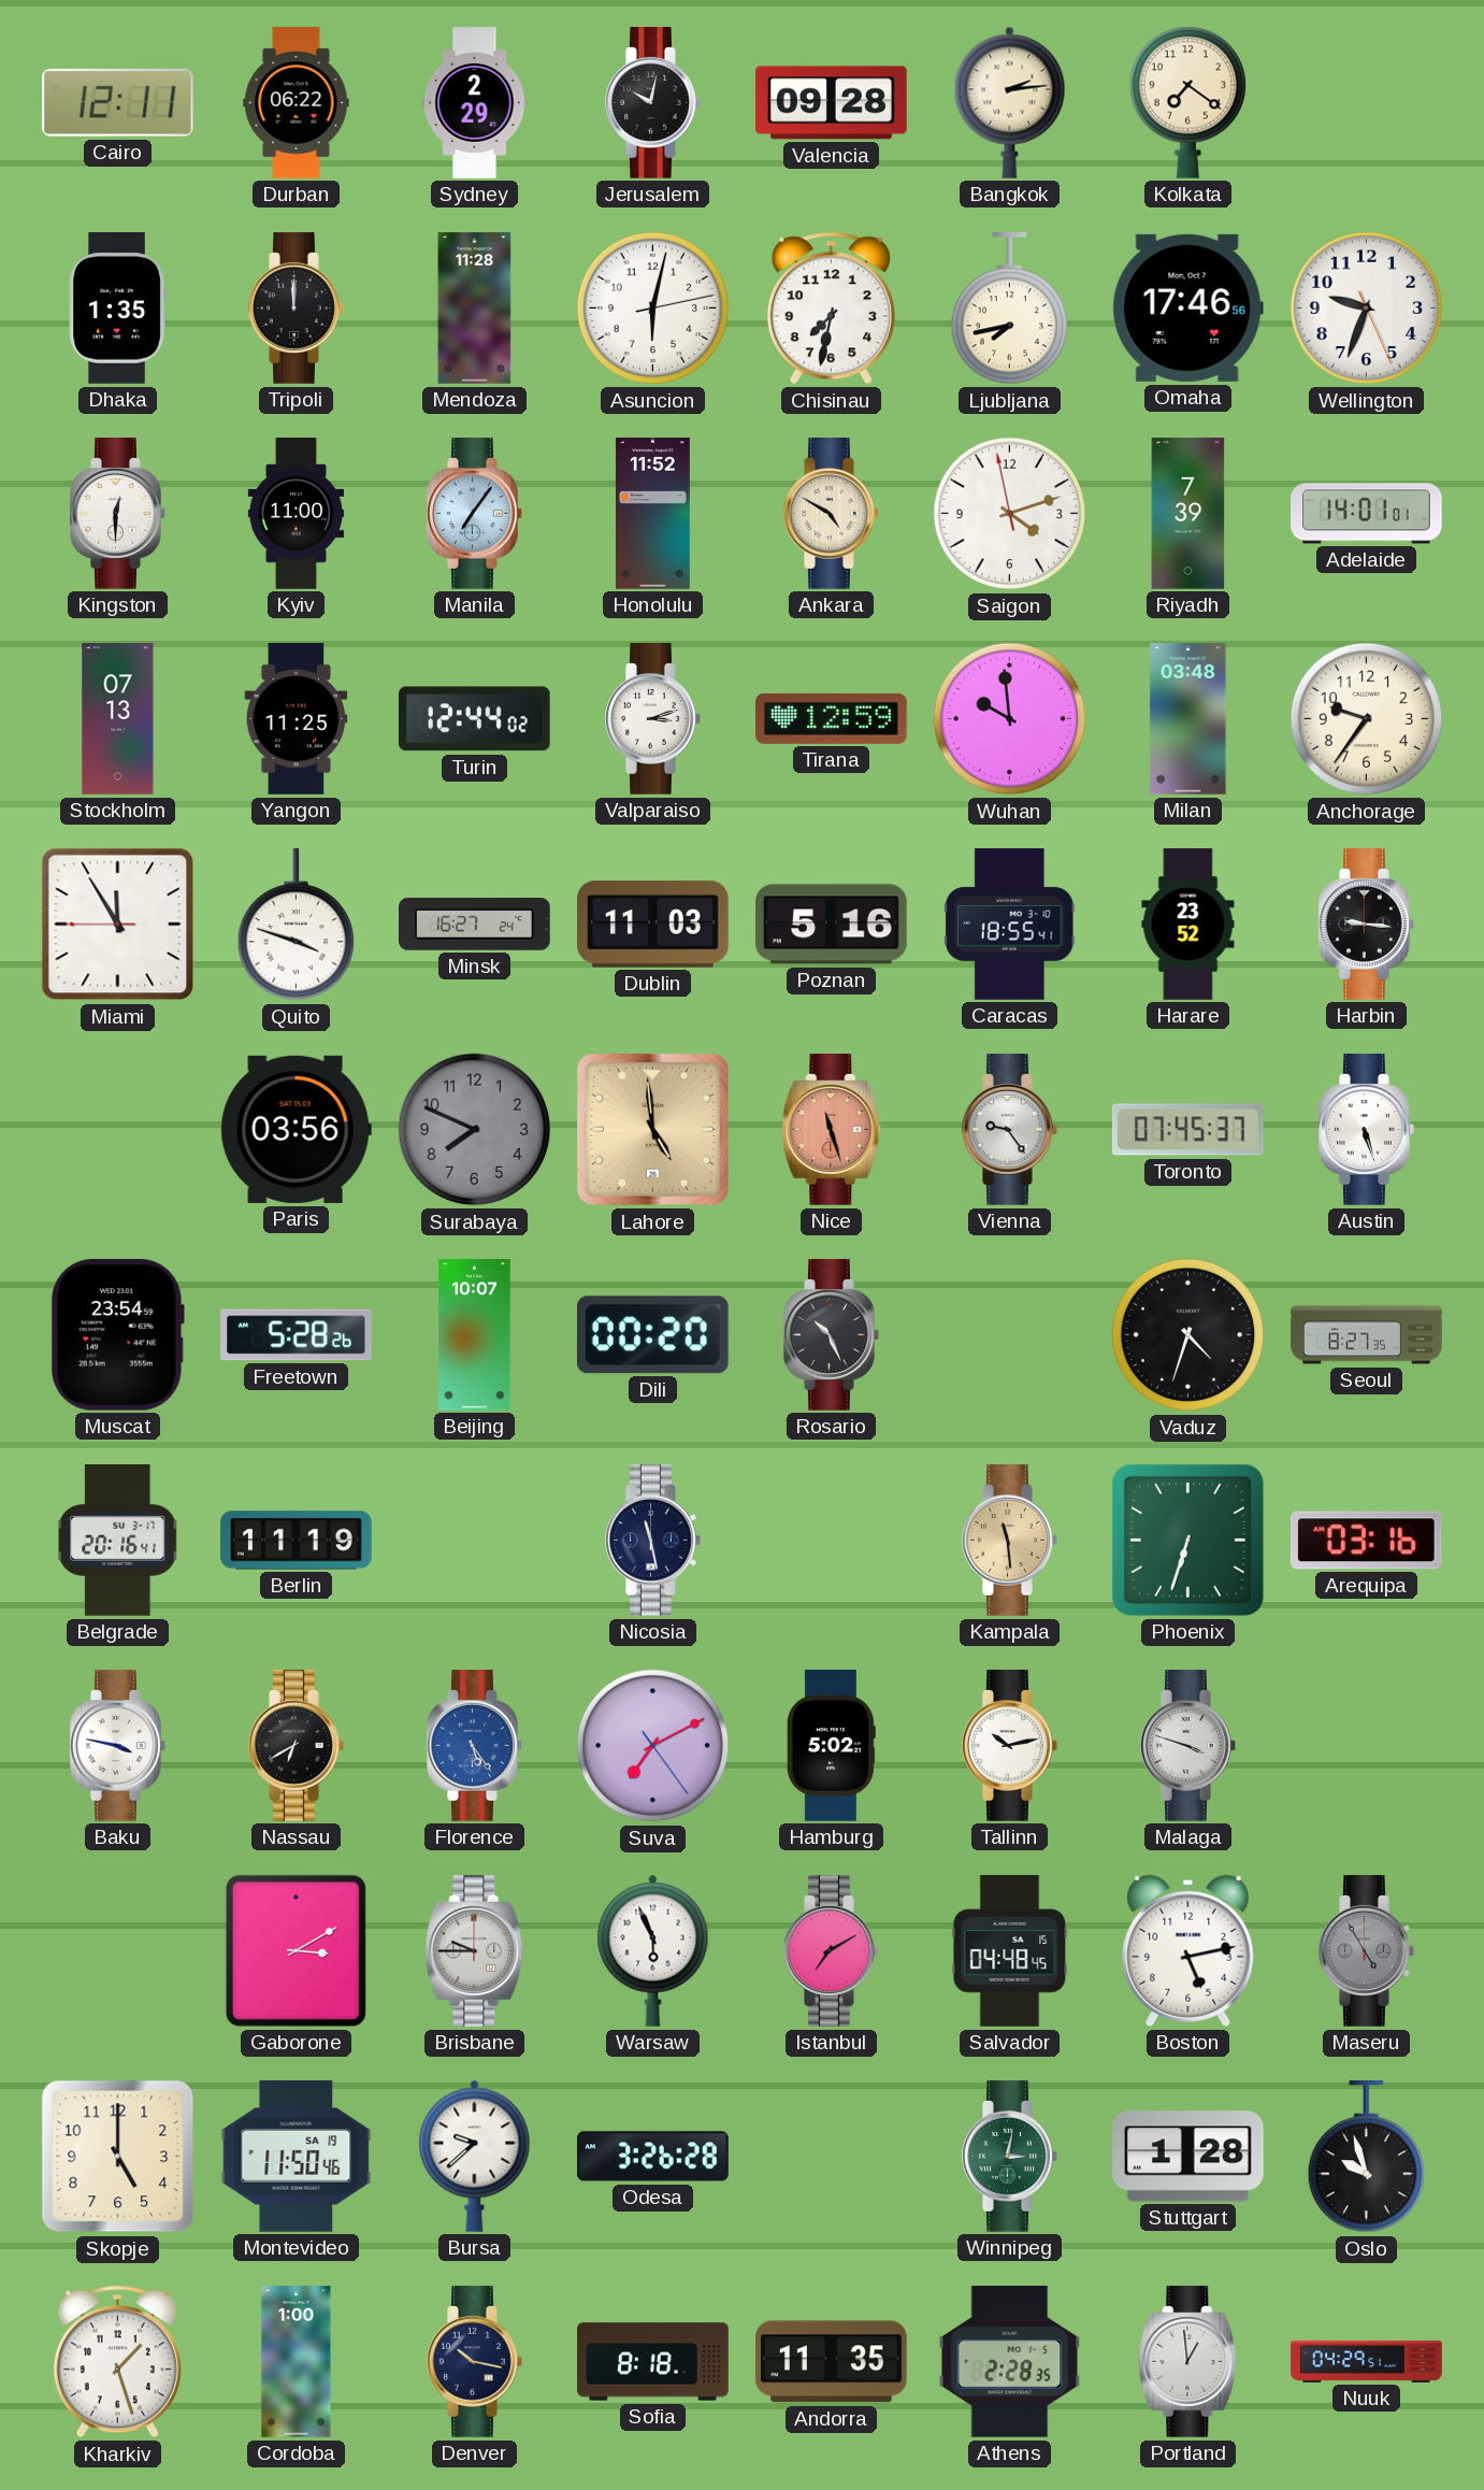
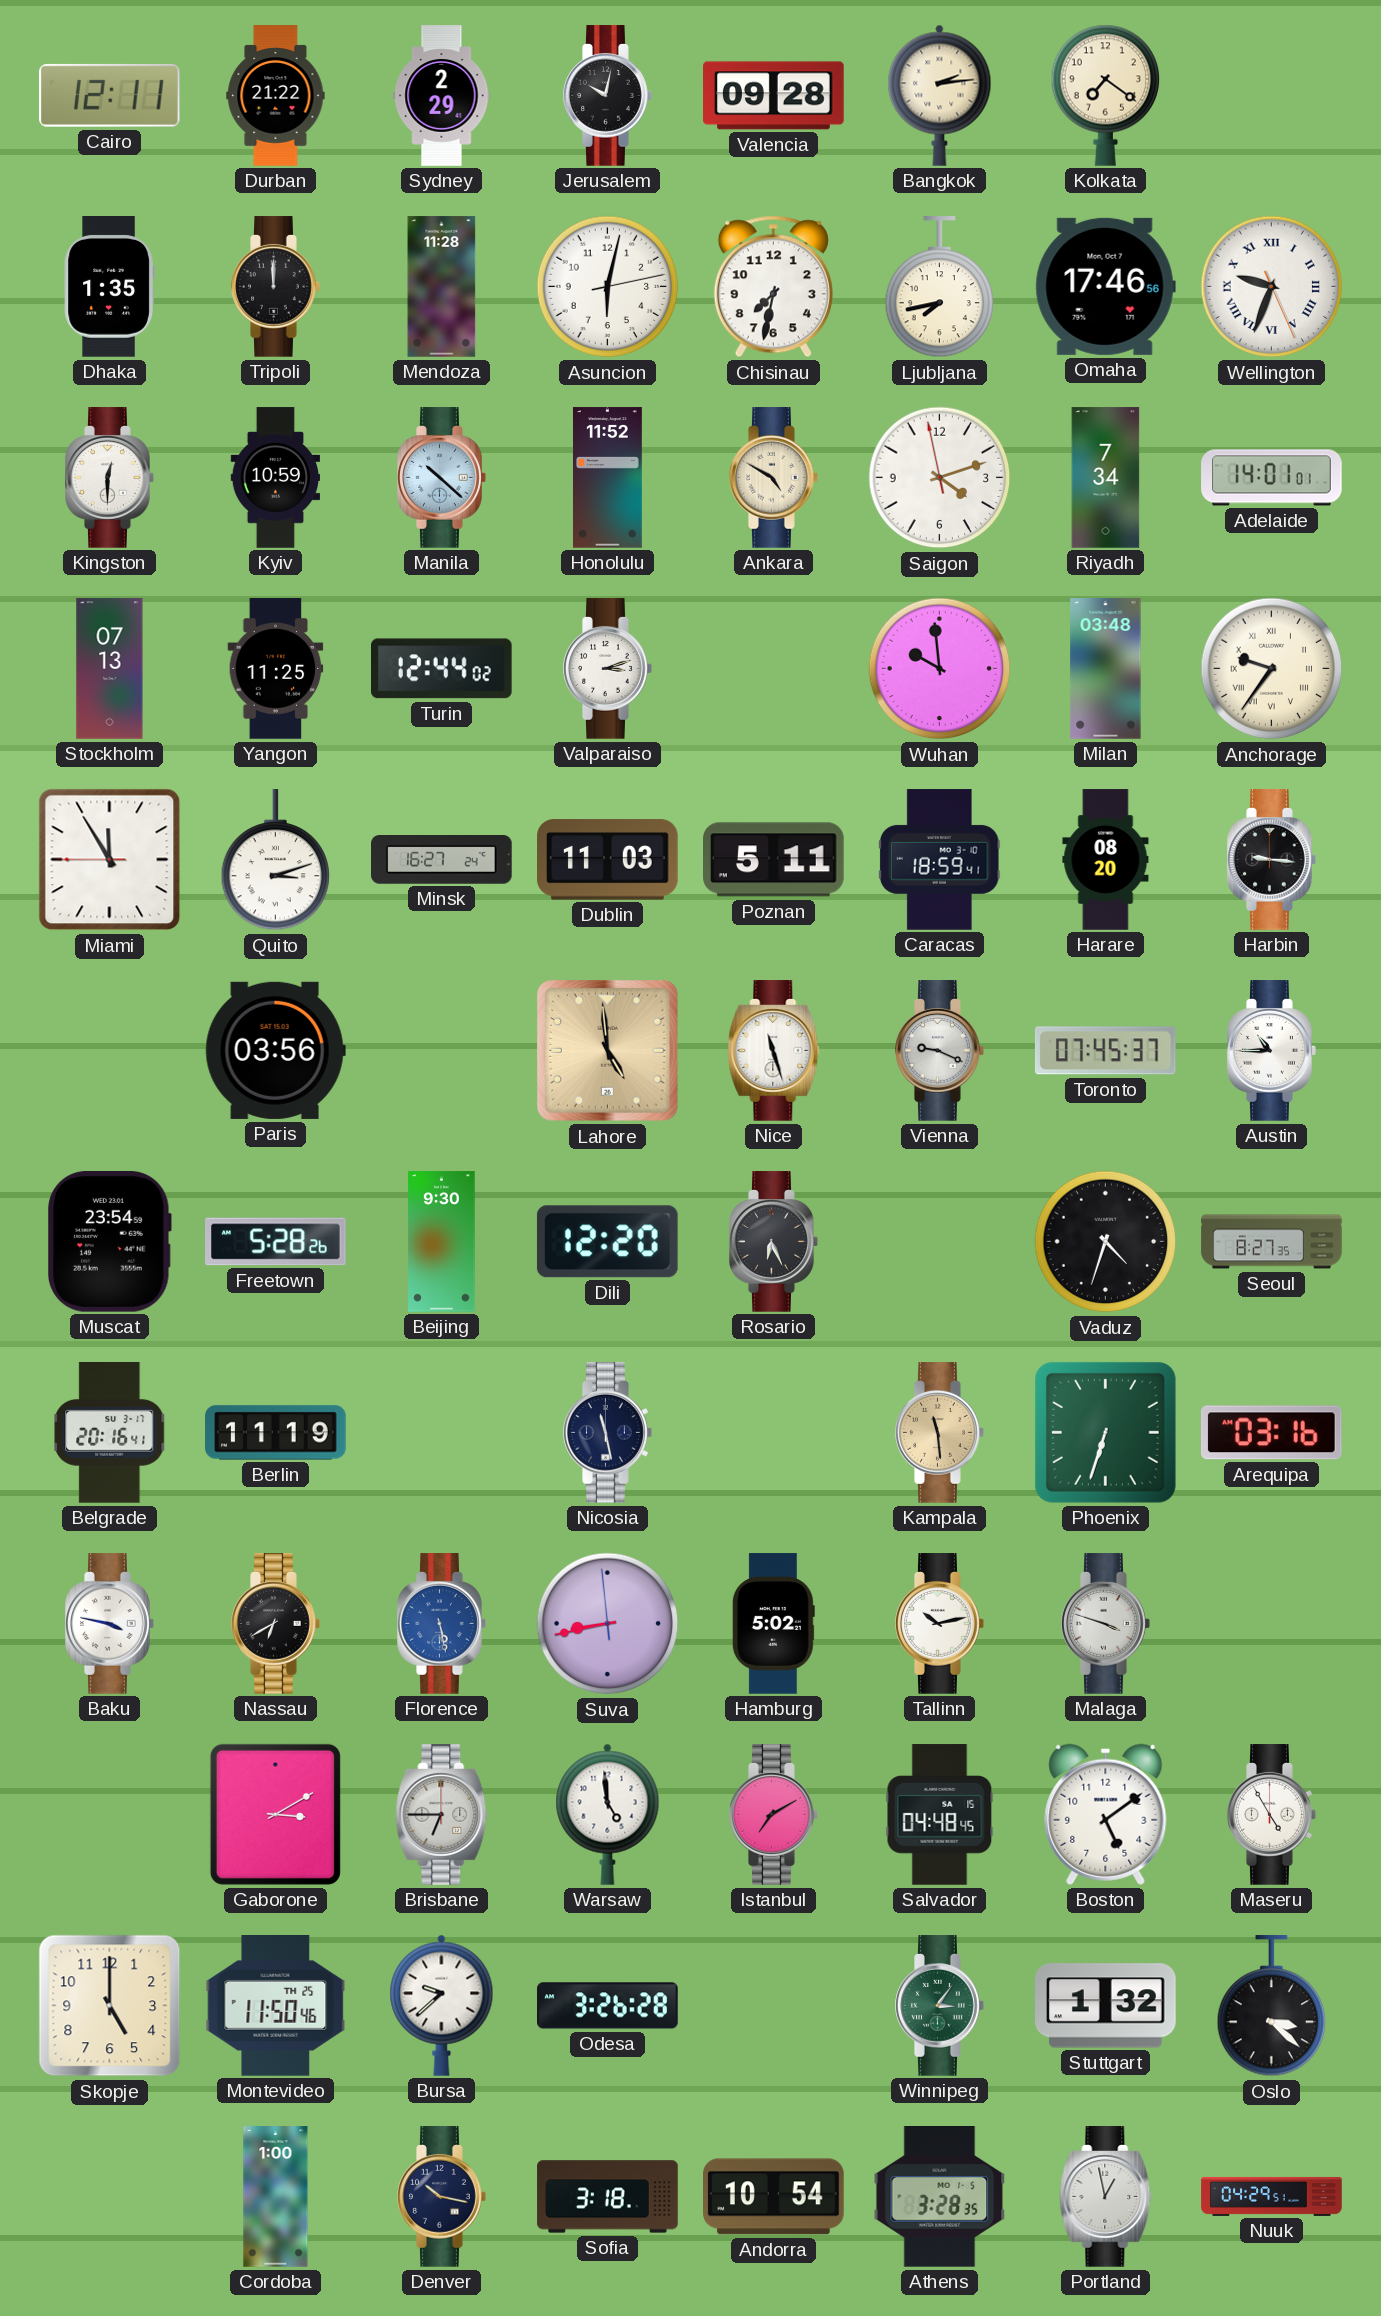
Durban: 06:22 -> 21:22 (276, 96)
Wellington numerals: Arabic -> Roman (1272, 287)
Kyiv: 11:00 -> 10:59 (275, 478)
Manila: 7:06 -> 10:22 (442, 478)
Riyadh: 7:39 -> 7:34 (1106, 478)
Tirana: 12:59 -> none (832, 718)
Anchorage numerals: Arabic -> Roman (1272, 669)
Quito: 3:48 -> 3:12 (275, 861)
Poznan: 5:16 -> 5:11 (774, 860)
Caracas: 18:55 -> 18:59 (939, 860)
Harare: 23:52 -> 08:20 (1106, 860)
Surabaya: 7:49 -> none (475, 1130)
Nice dial: salmon -> white (774, 1051)
Vienna: 9:24 -> 9:19 (940, 1051)
Austin: 5:27 -> 10:45 (1272, 1051)
Beijing: 10:07 -> 9:30 (442, 1242)
Dili: 00:20 -> 12:20 (607, 1242)
Rosario: 10:26 -> 6:26 (774, 1242)
Florence: 5:24 -> 5:28 (442, 1624)
Suva: 7:10 -> 8:42 (608, 1624)
Brisbane: 9:45 -> 6:45 (442, 1815)
Warsaw: 5:56 -> 4:59 (608, 1814)
Boston: 5:13 -> 5:09 (1106, 1814)
Maseru dial: grey -> white (1272, 1815)
Montevideo date: SA 19 -> TH 25 (276, 2006)
Winnipeg: 3:02 -> 3:06 (940, 2006)
Stuttgart: 1:28 -> 1:32 (1106, 2006)
Oslo: 9:57 -> 3:22 (1271, 2007)
Kharkiv: 1:27 -> none (117, 2362)
Sofia: 8:18 -> 3:18 (608, 2197)
Andorra: 11:35 -> 10:54 (774, 2197)
Athens: 2:28 -> 3:28 (940, 2197)
Portland: 12:59 -> 12:58 (1106, 2197)
